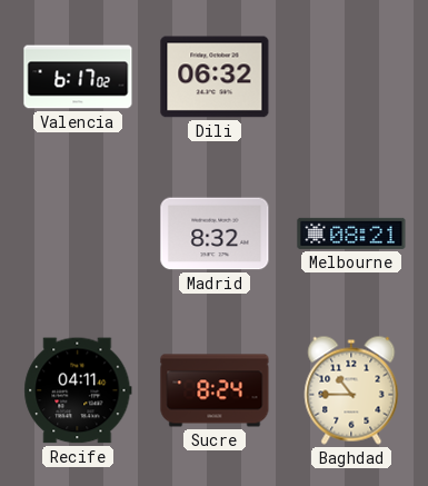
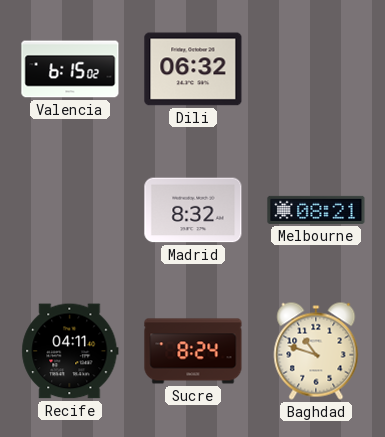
Valencia: 6:17 -> 6:15 (70, 69)
Baghdad: 10:45 -> 10:48 (316, 351)
